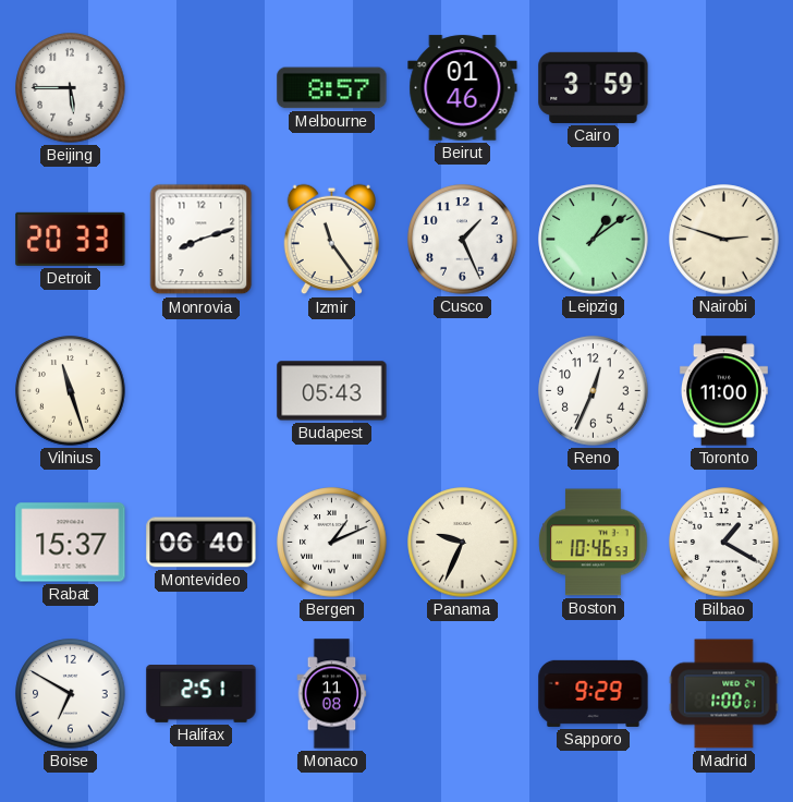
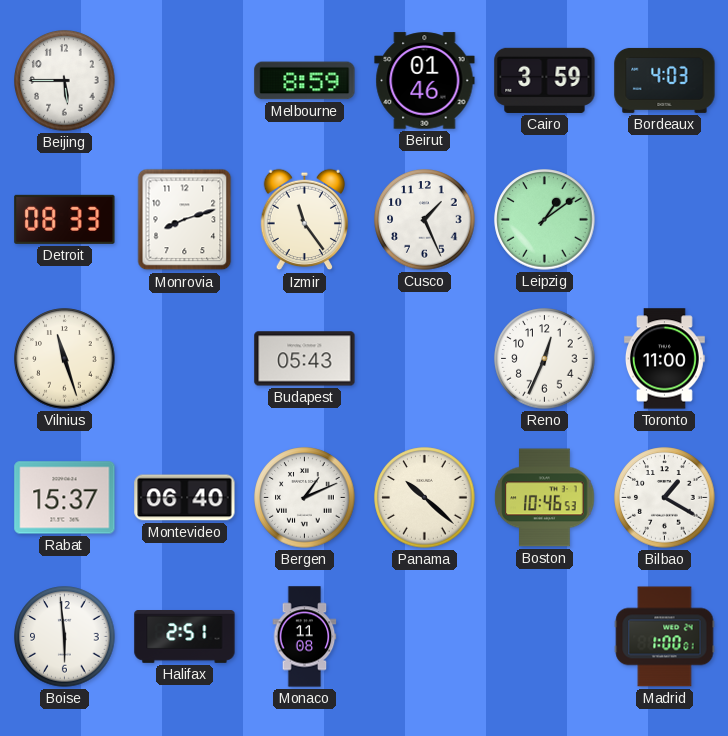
Melbourne: 8:57 -> 8:59 (305, 81)
Bordeaux: none -> 4:03 (665, 80)
Detroit: 20:33 -> 08:33 (65, 219)
Nairobi: 2:48 -> none (724, 240)
Panama: 9:34 -> 10:22 (425, 498)
Boise: 6:50 -> 5:59 (65, 637)
Sapporo: 9:29 -> none (594, 693)
